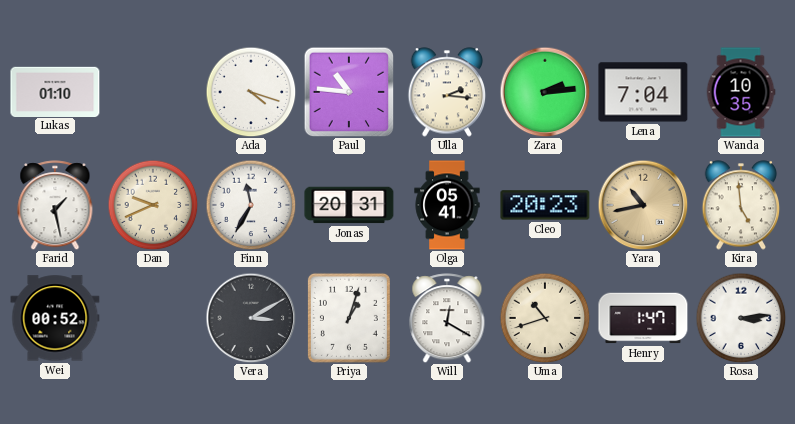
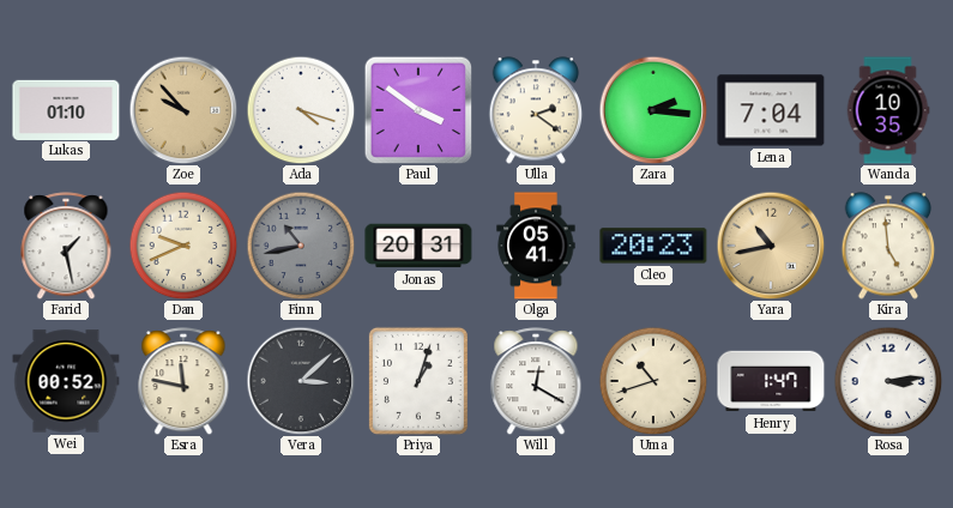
Zoe: none -> 9:53 (183, 110)
Paul: 10:46 -> 3:51 (418, 110)
Ulla: 2:16 -> 2:21 (536, 110)
Zara: 2:14 -> 2:16 (653, 110)
Finn: 11:35 -> 10:43 (301, 246)
Finn dial: white -> grey (301, 246)
Esra: none -> 11:47 (183, 381)
Vera: 3:10 -> 3:08 (301, 381)
